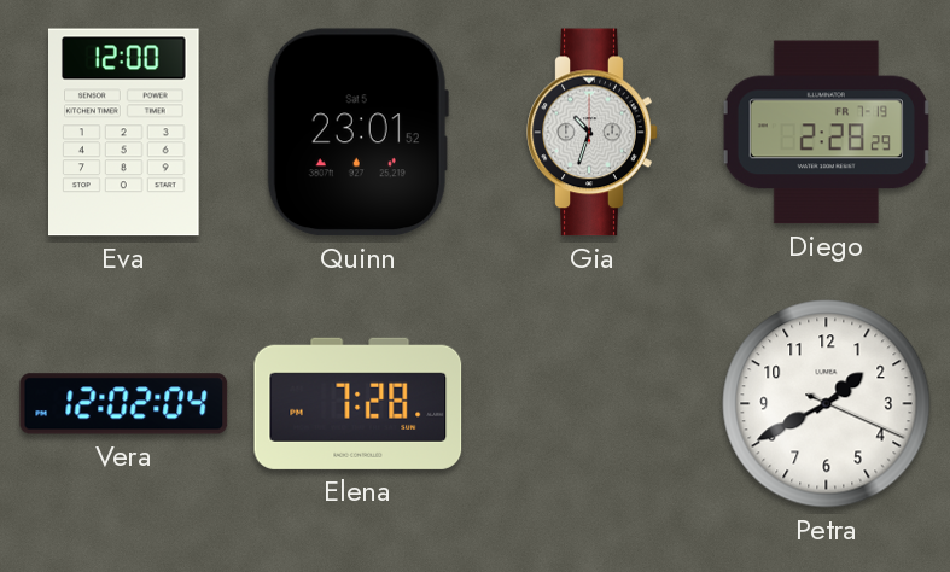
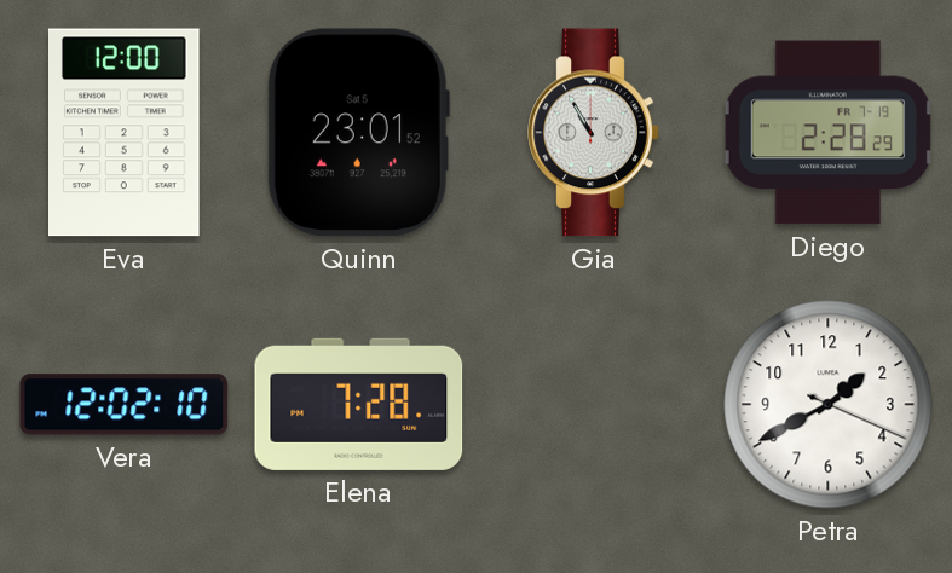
Gia: 10:33 -> 10:55 (594, 133)
Vera: 12:02:04 -> 12:02:10 (125, 405)
